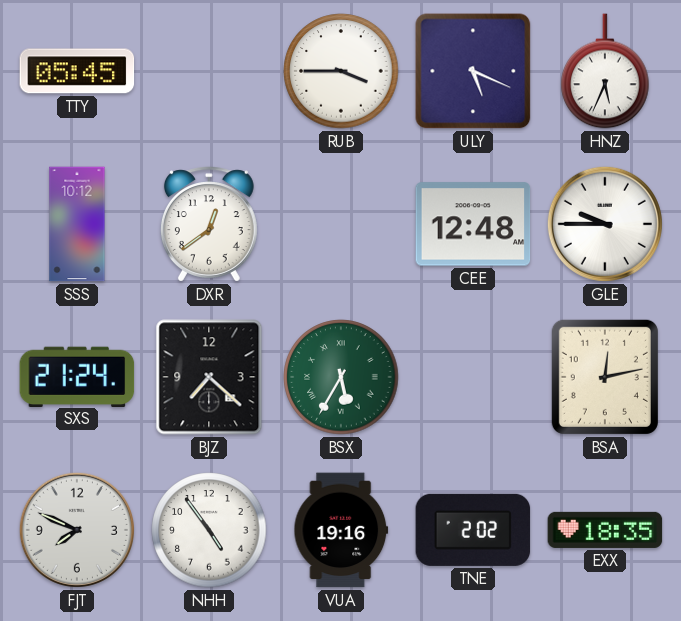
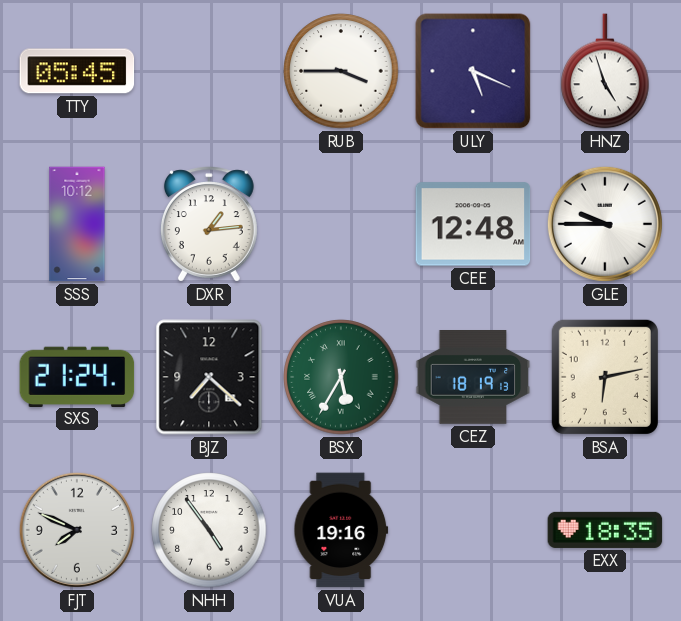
HNZ: 5:34 -> 4:57 (605, 71)
DXR: 12:39 -> 1:14 (209, 224)
CEZ: none -> 18:19 (473, 378)
BSA: 12:13 -> 6:13 (605, 377)
TNE: 2:02 -> none (473, 530)
